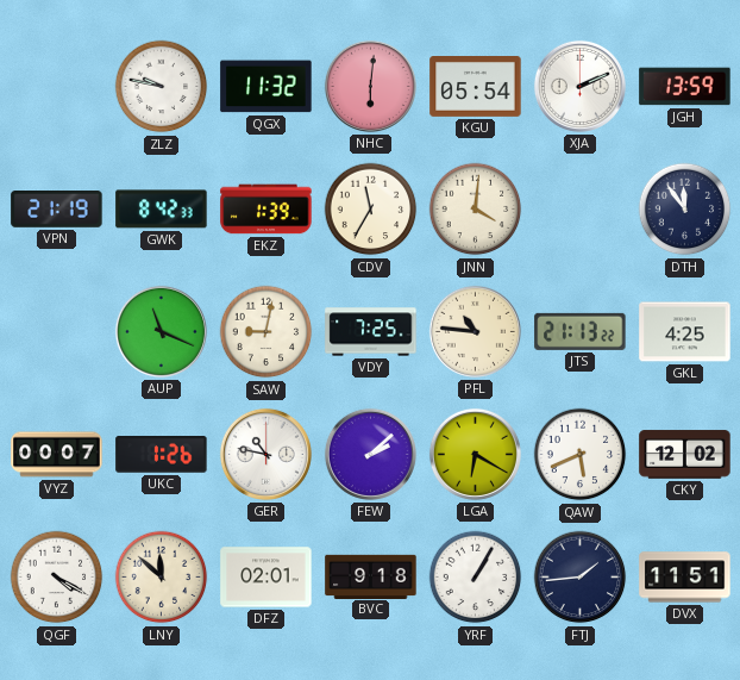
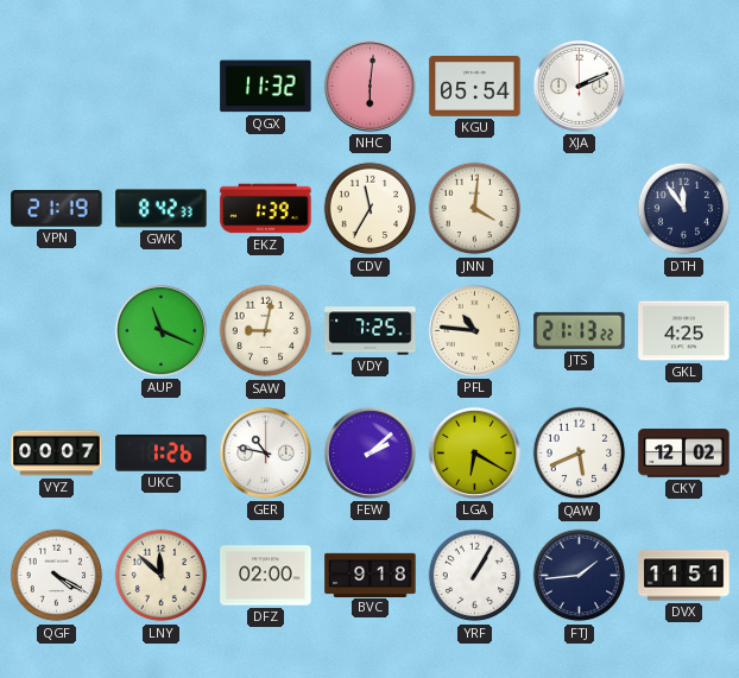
ZLZ: 9:47 -> none (162, 87)
JGH: 13:59 -> none (685, 87)
DFZ: 02:01 -> 02:00 (266, 576)
